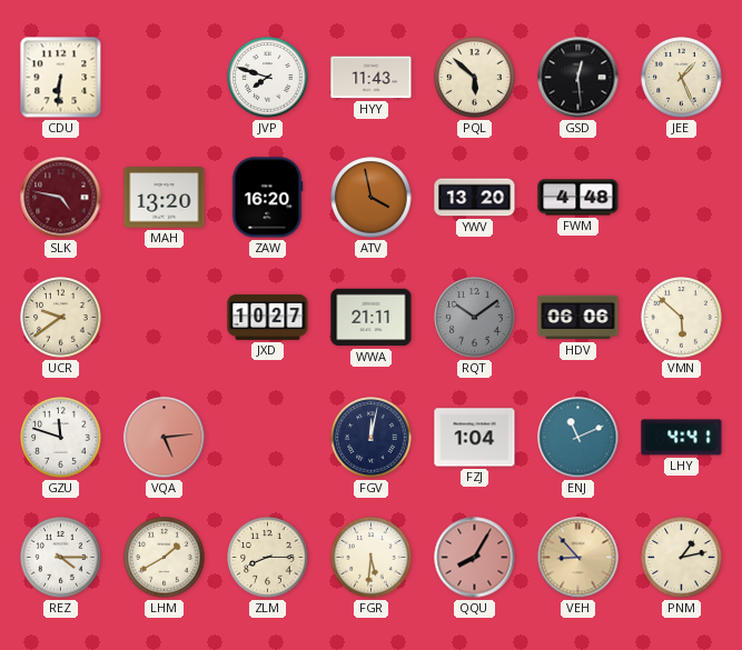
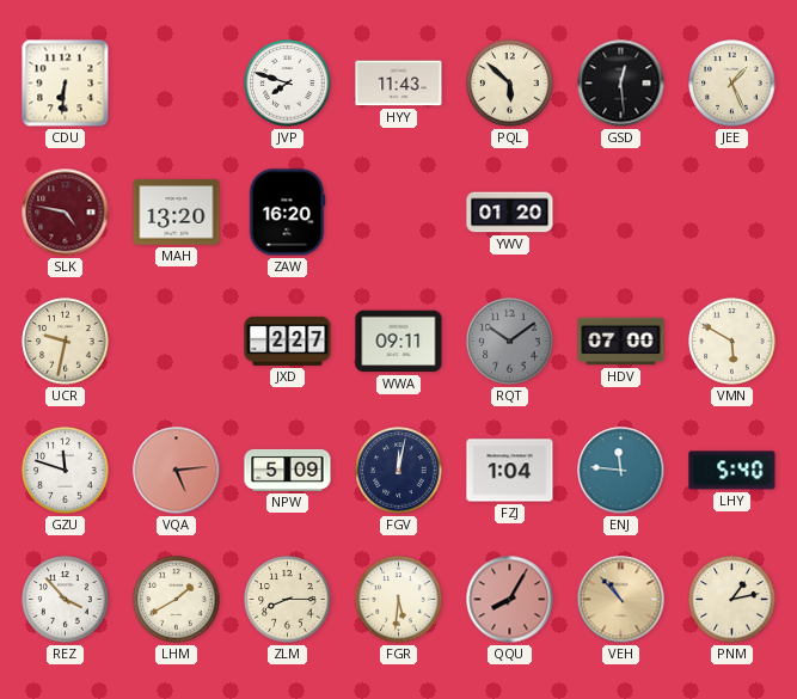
ATV: 3:58 -> none (372, 198)
YWV: 13:20 -> 01:20 (510, 213)
FWM: 4:48 -> none (578, 198)
UCR: 9:39 -> 9:32 (66, 342)
JXD: 10:27 -> 2:27 (288, 341)
WWA: 21:11 -> 09:11 (399, 342)
HDV: 06:06 -> 07:00 (621, 342)
VMN: 5:52 -> 5:50 (732, 342)
NPW: none -> 5:09 (288, 470)
ENJ: 11:11 -> 11:46 (621, 471)
LHY: 4:41 -> 5:40 (732, 471)
REZ: 4:15 -> 3:53 (66, 600)
VEH: 8:53 -> 10:53 (621, 600)
